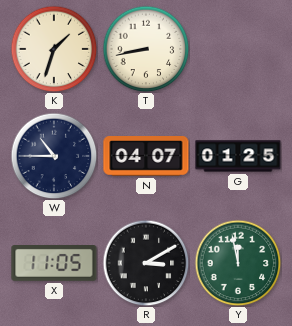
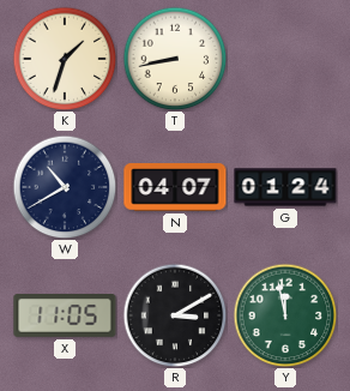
W: 10:45 -> 10:40 (65, 187)
G: 01:25 -> 01:24 (285, 187)
